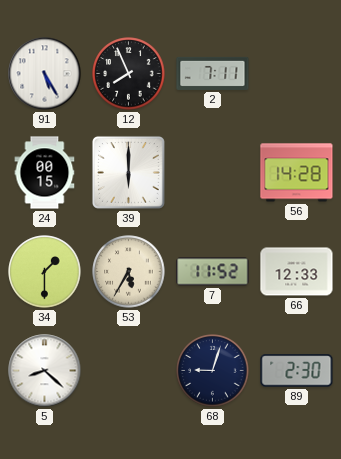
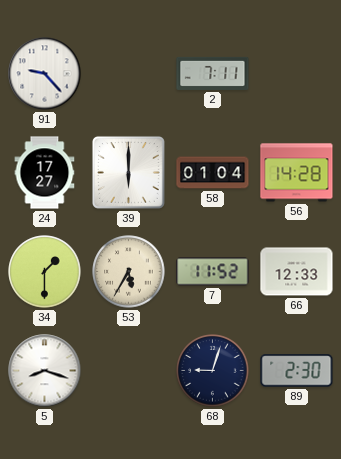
91: 5:25 -> 9:23 (45, 74)
12: 7:56 -> none (129, 74)
24: 00:15 -> 17:27 (45, 173)
58: none -> 01:04 (213, 173)
5: 8:22 -> 8:18 (45, 371)
